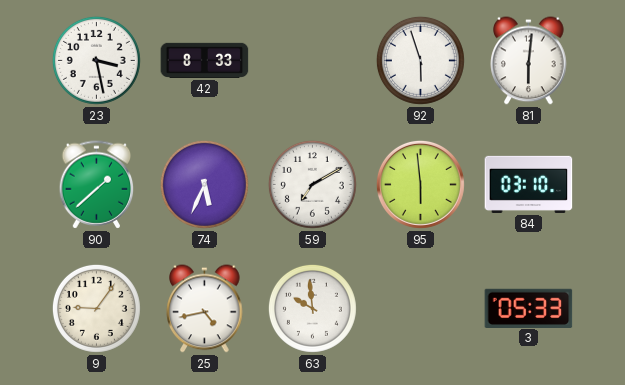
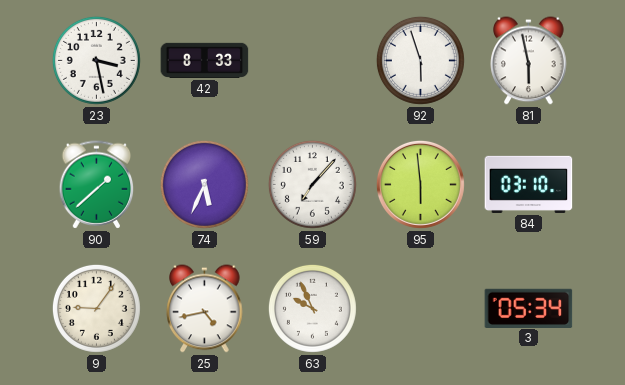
81: 6:01 -> 5:58 (529, 61)
59: 7:10 -> 7:07 (312, 184)
63: 9:59 -> 9:56 (312, 308)
3: 05:33 -> 05:34 (529, 308)
